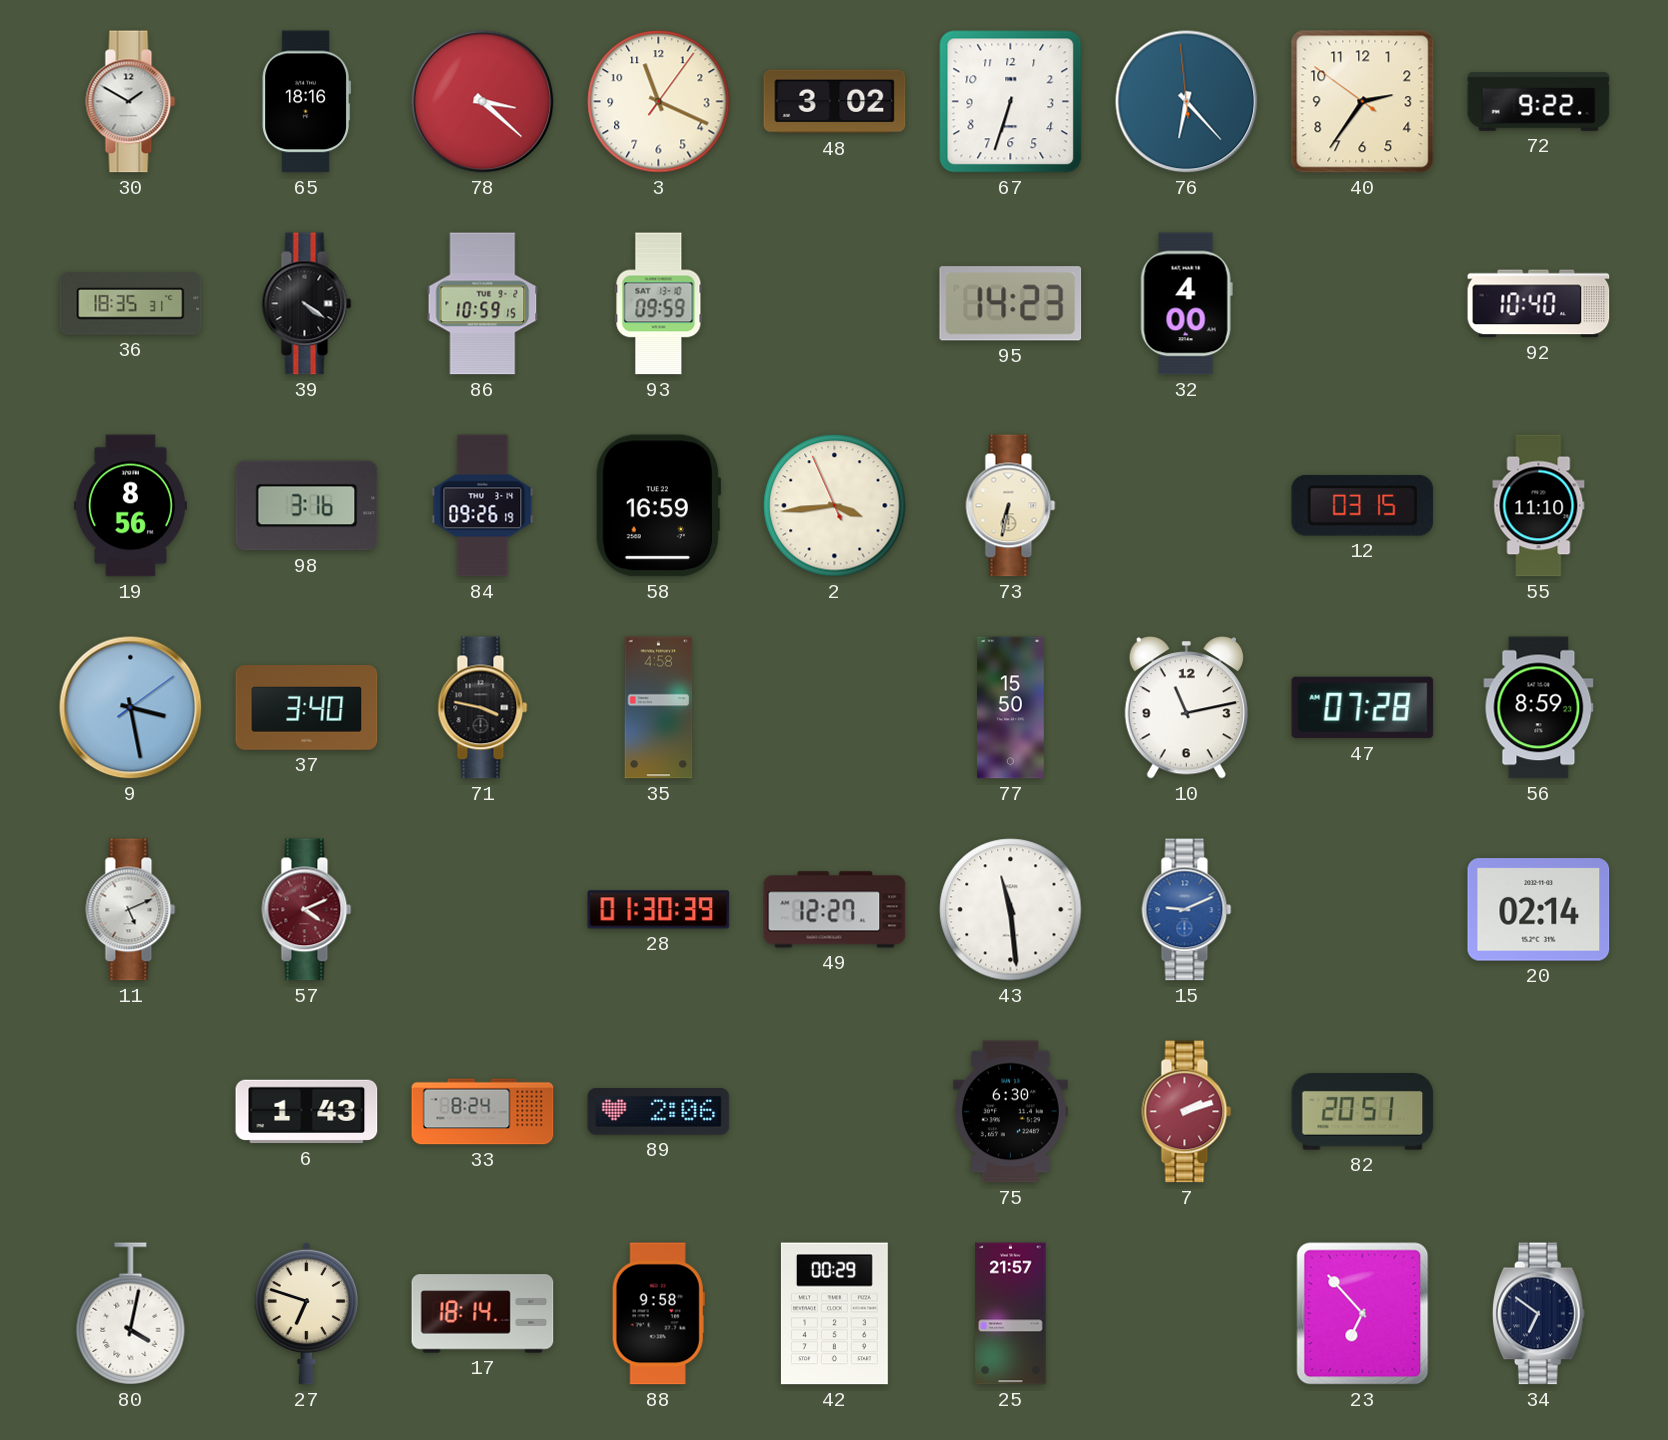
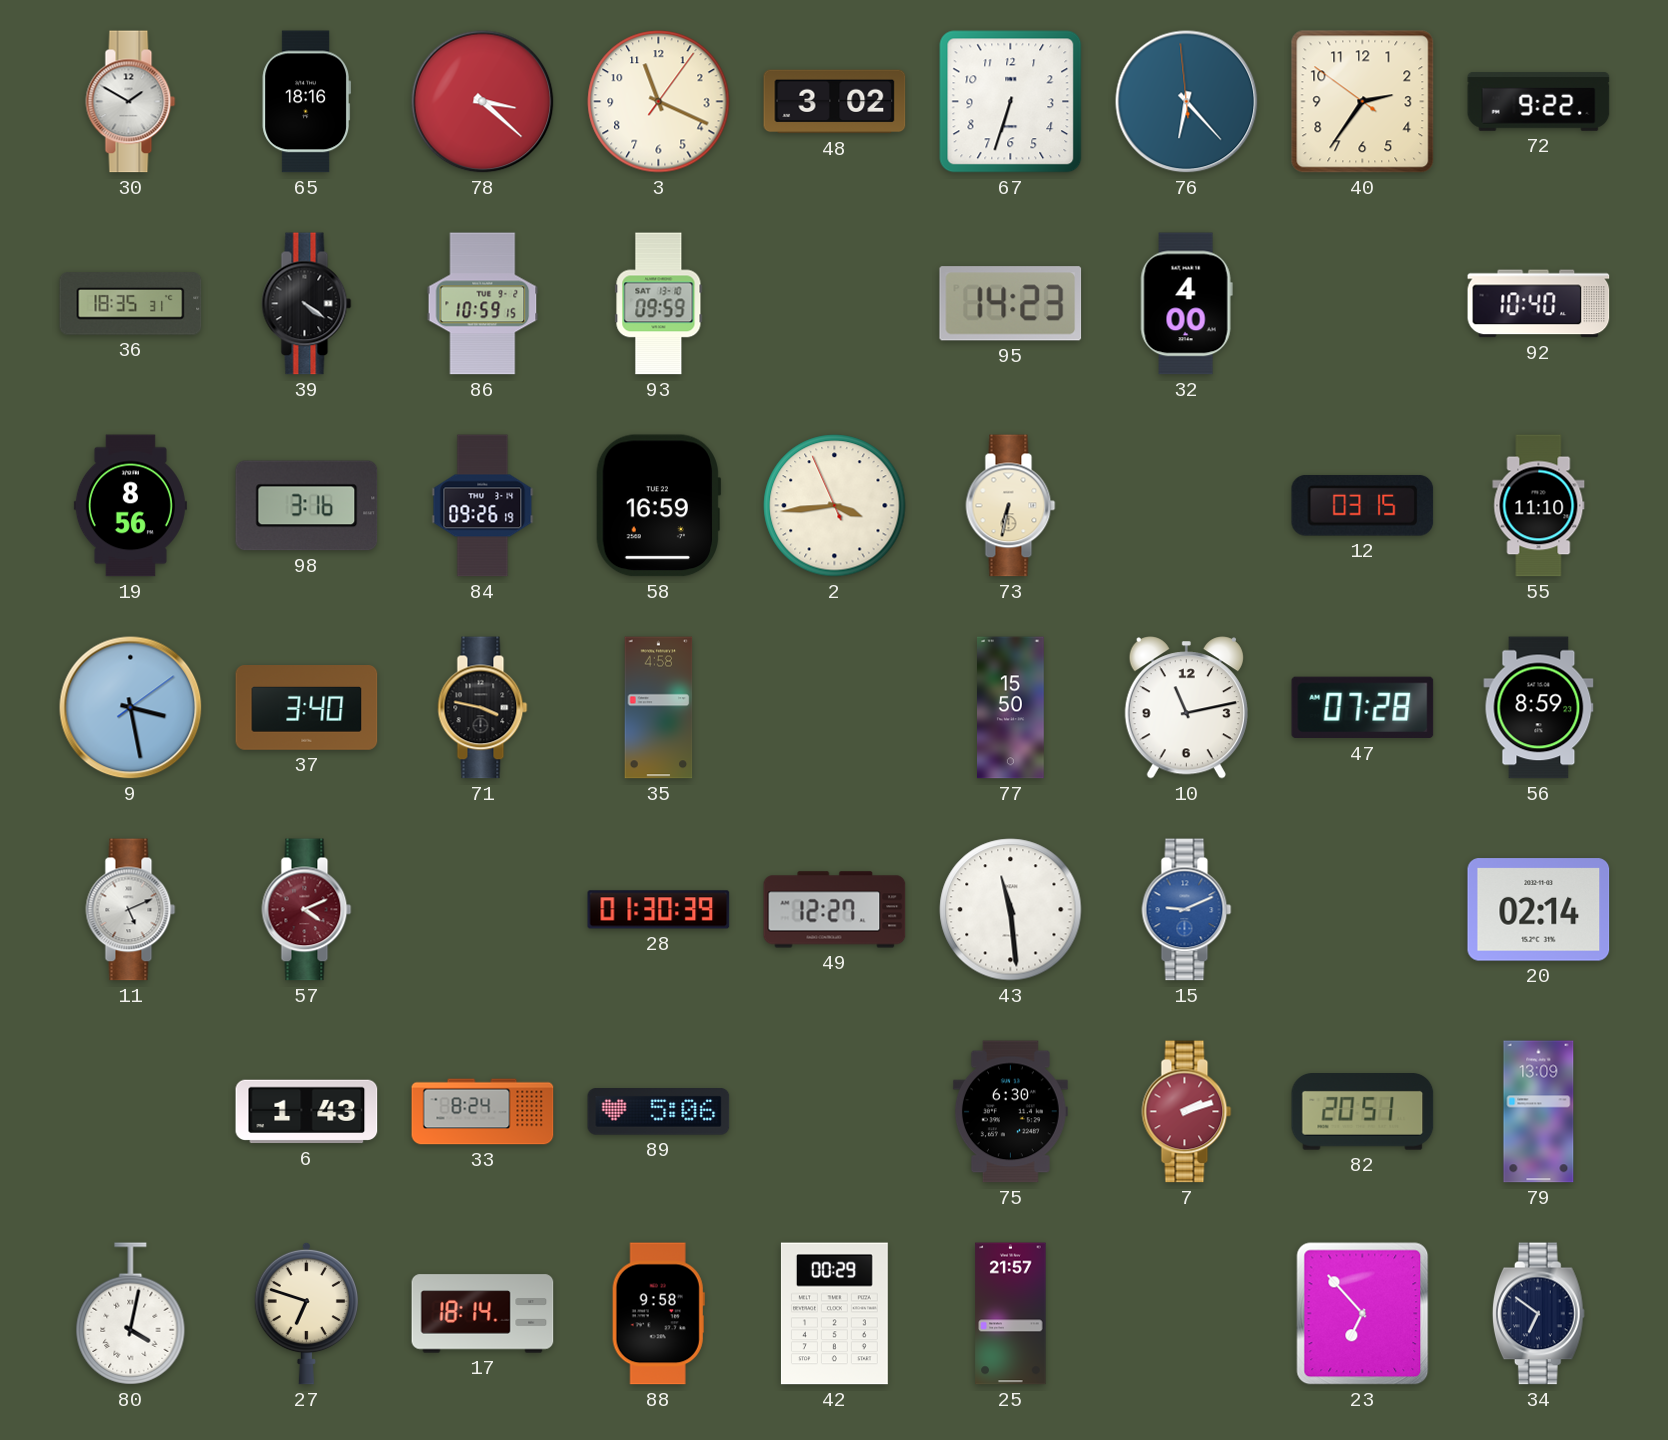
89: 2:06 -> 5:06 (659, 1112)
79: none -> 13:09 (1539, 1112)
